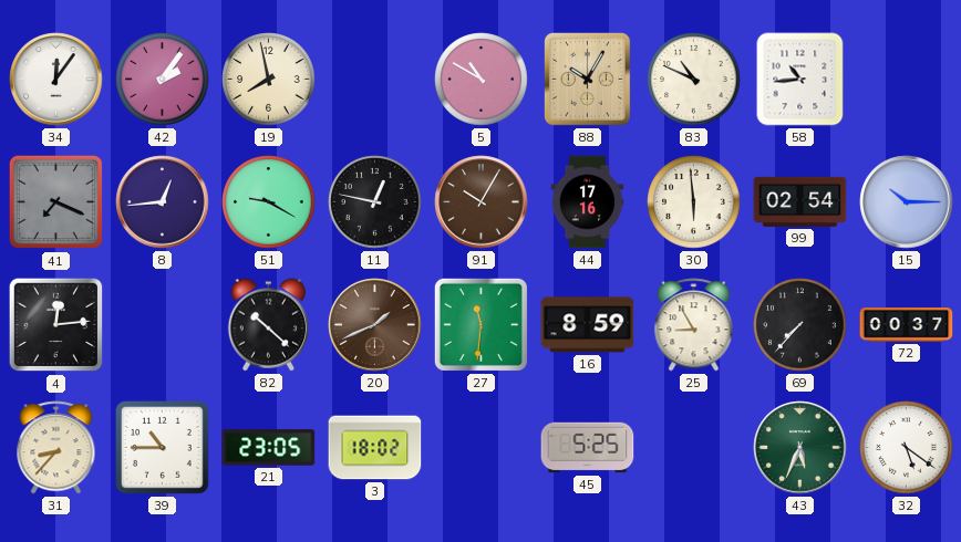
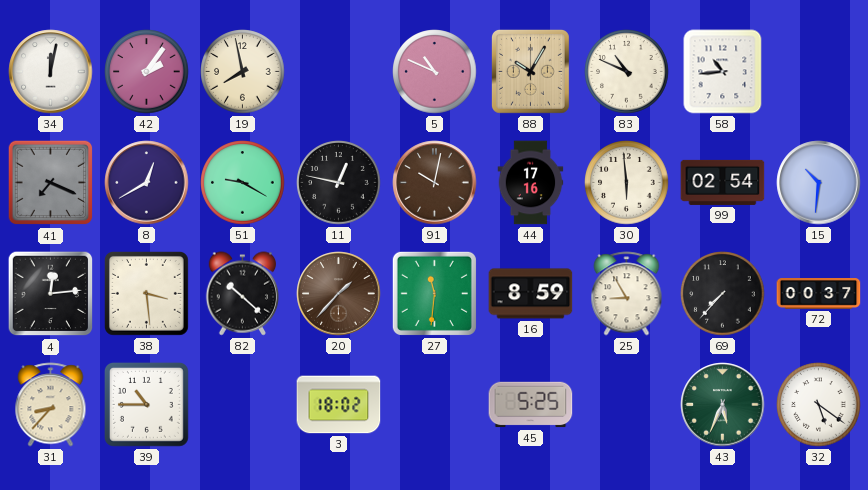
34: 12:06 -> 12:02 (51, 72)
5: 10:50 -> 10:49 (435, 72)
8: 12:44 -> 12:40 (147, 183)
91: 10:05 -> 10:02 (435, 183)
15: 10:15 -> 10:31 (819, 183)
38: none -> 3:29 (146, 293)
20: 1:41 -> 1:37 (339, 294)
21: 23:05 -> none (269, 448)
